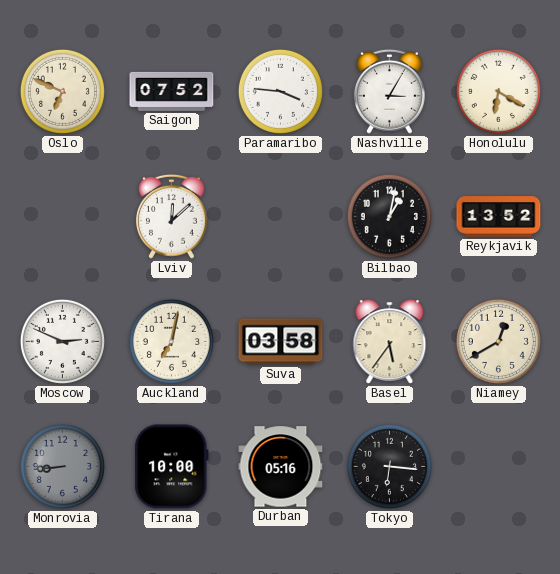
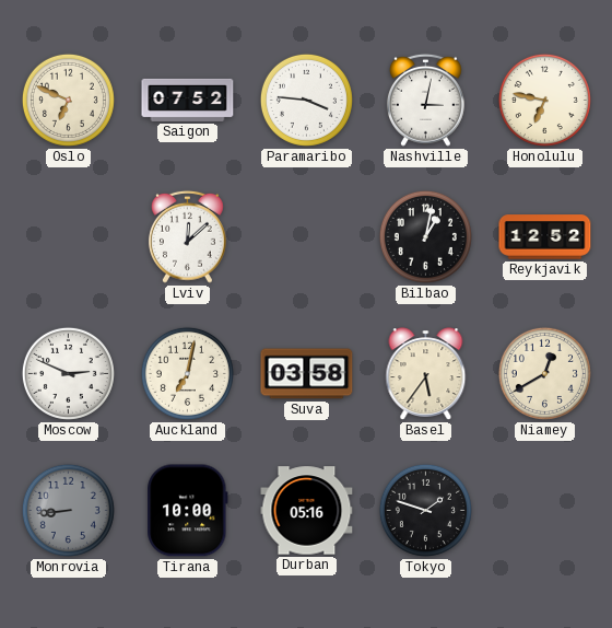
Nashville: 3:05 -> 3:02 (425, 100)
Honolulu: 6:20 -> 6:47 (544, 100)
Reykjavik: 13:52 -> 12:52 (545, 237)
Tokyo: 6:16 -> 1:48 (425, 510)
